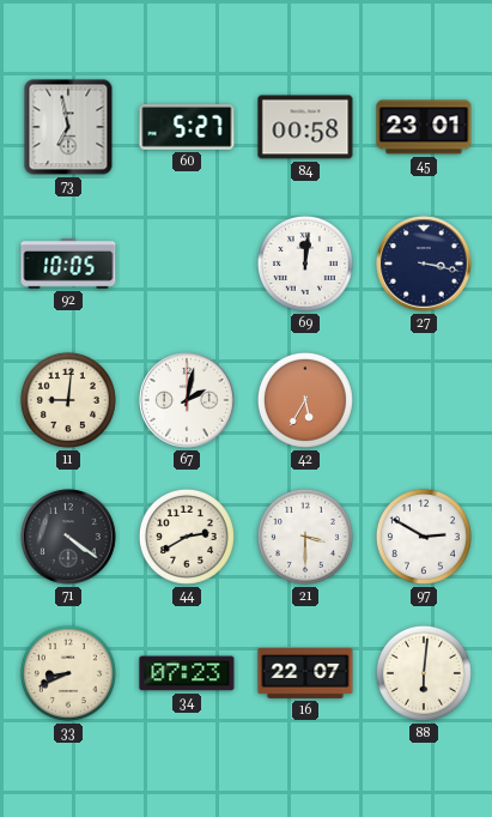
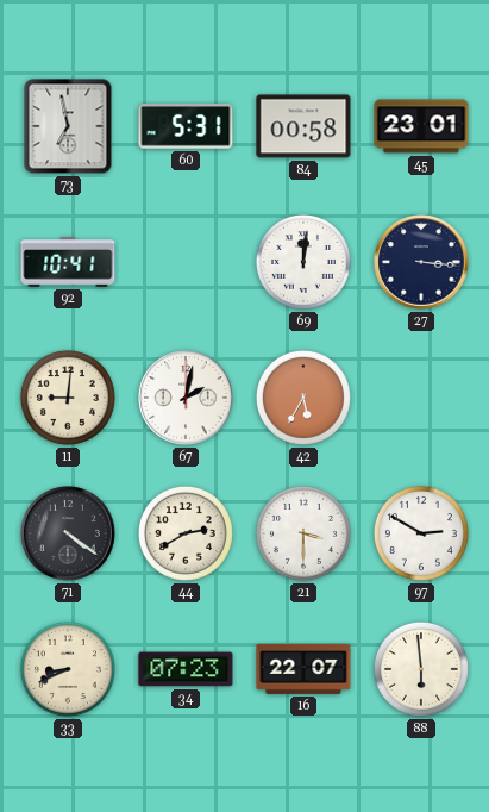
60: 5:27 -> 5:31 (186, 127)
92: 10:05 -> 10:41 (68, 262)
27: 3:17 -> 3:16 (421, 262)
88: 6:01 -> 5:59 (421, 669)
